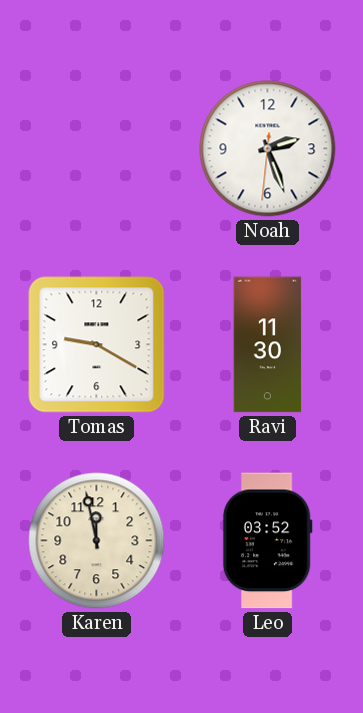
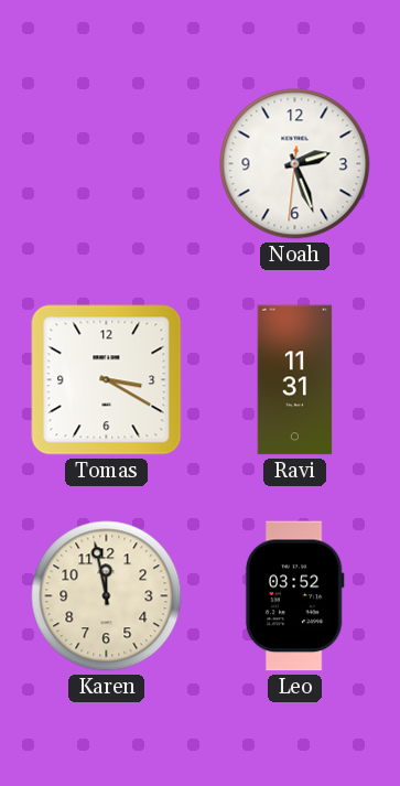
Tomas: 9:20 -> 3:20 (107, 380)
Ravi: 11:30 -> 11:31 (295, 380)
